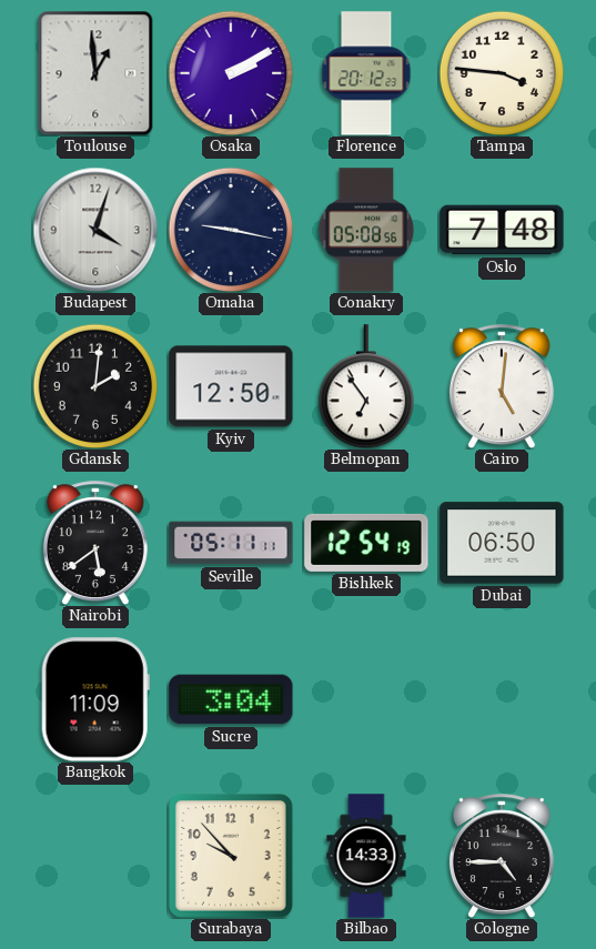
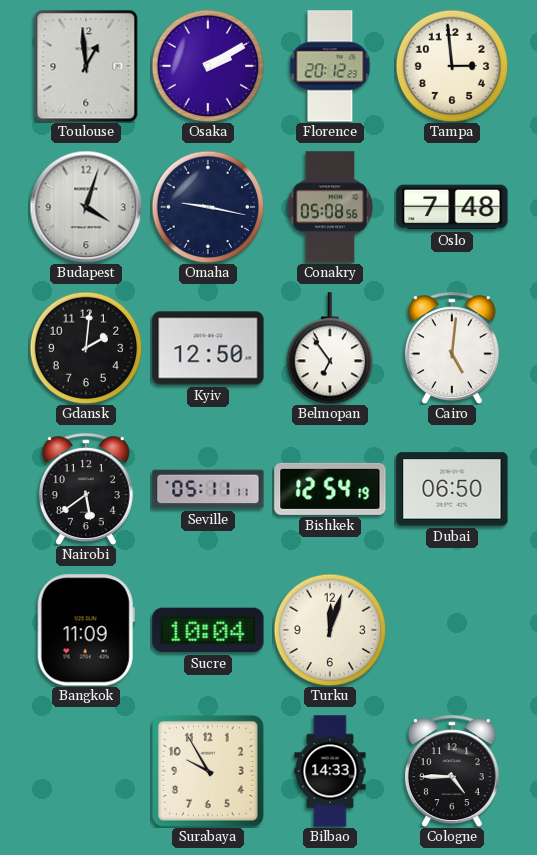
Tampa: 3:46 -> 2:59 (452, 66)
Sucre: 3:04 -> 10:04 (208, 630)
Turku: none -> 12:03 (330, 630)
Surabaya: 9:53 -> 9:55 (208, 771)
